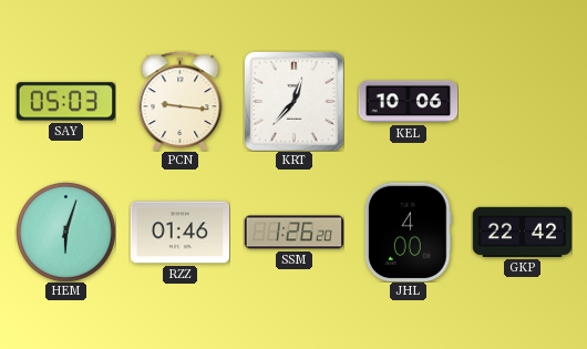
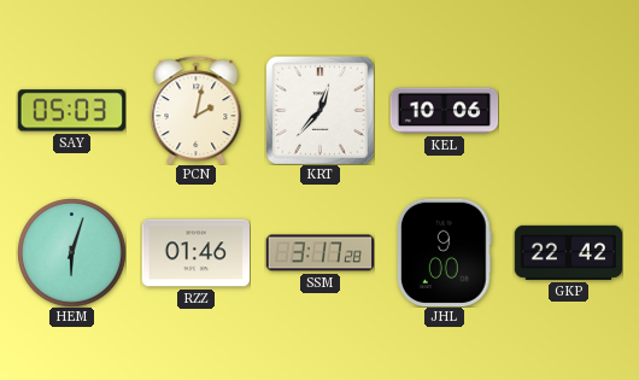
PCN: 9:16 -> 2:02 (197, 110)
SSM: 1:26 -> 3:17 (319, 253)
JHL: 4:00 -> 9:00 (444, 252)
